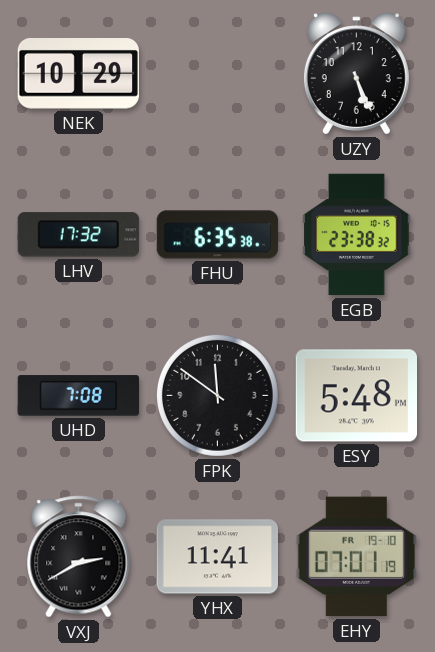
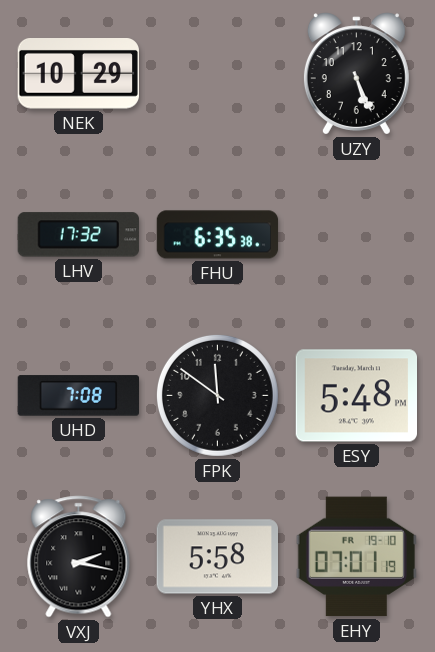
EGB: 23:38 -> none (357, 235)
VXJ: 2:40 -> 2:17 (79, 557)
YHX: 11:41 -> 5:58 (217, 557)
